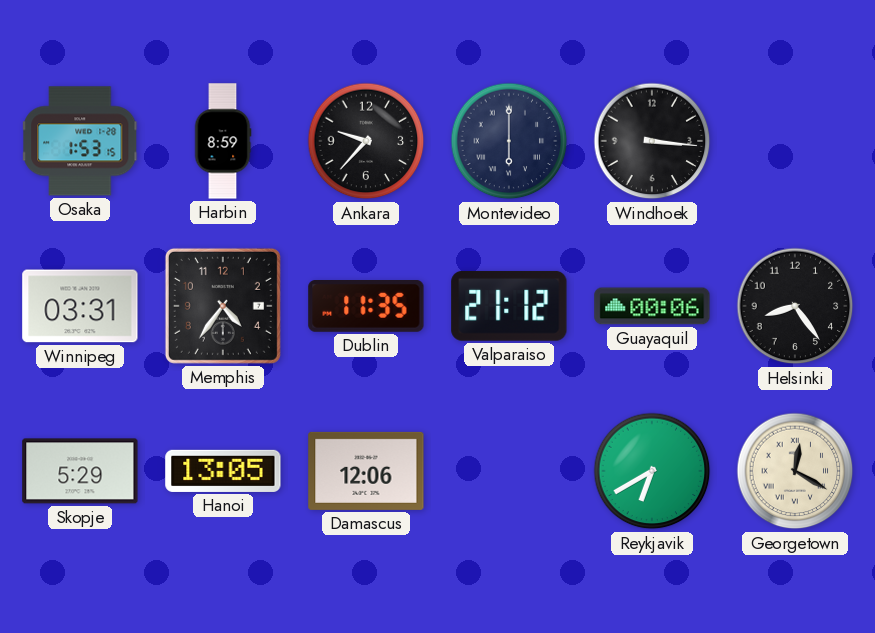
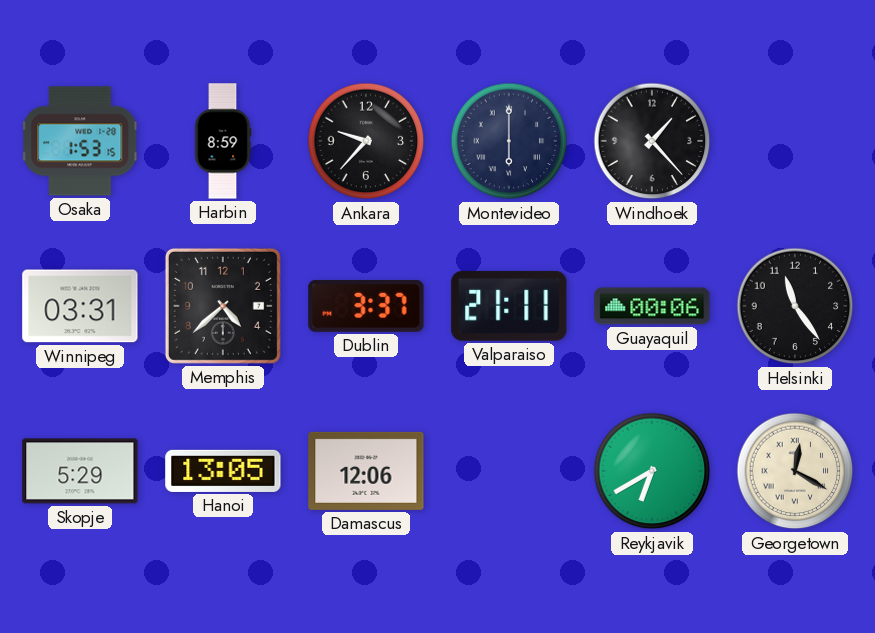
Windhoek: 3:16 -> 1:23 (652, 141)
Memphis: 4:36 -> 4:38 (223, 306)
Dublin: 11:35 -> 3:37 (366, 307)
Valparaiso: 21:12 -> 21:11 (509, 306)
Helsinki: 8:24 -> 11:24 (795, 306)
